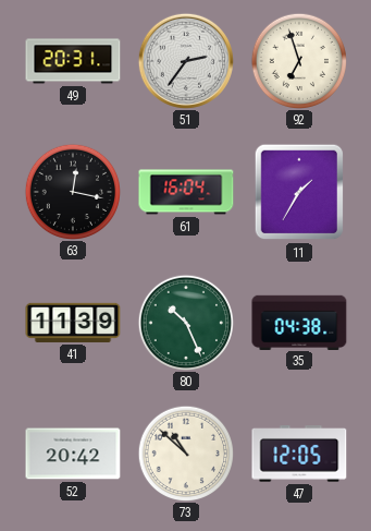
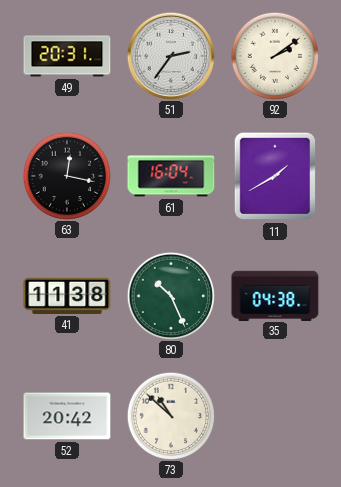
92: 6:57 -> 2:09 (274, 55)
11: 1:35 -> 1:40 (275, 176)
41: 11:39 -> 11:38 (67, 296)
47: 12:05 -> none (299, 454)
